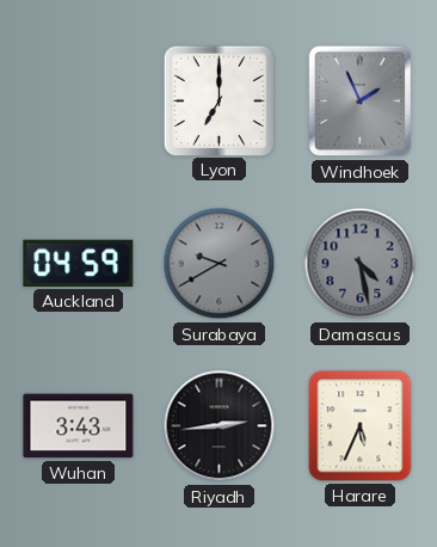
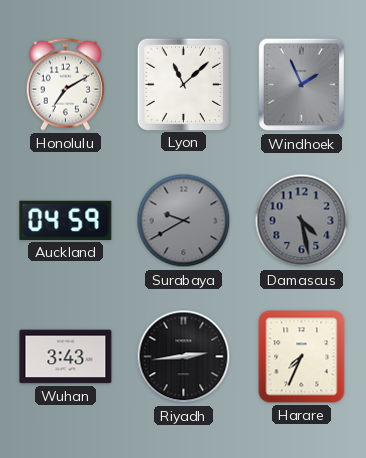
Honolulu: none -> 7:10 (65, 84)
Lyon: 7:00 -> 11:08 (183, 84)
Harare: 5:34 -> 7:34 (302, 357)
